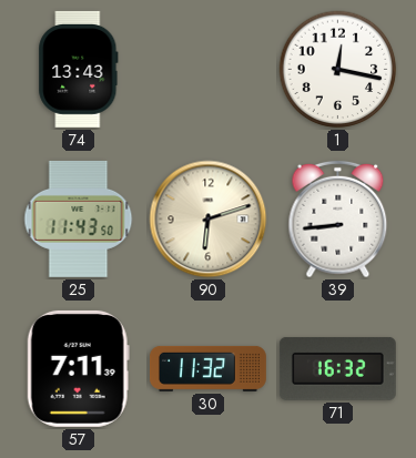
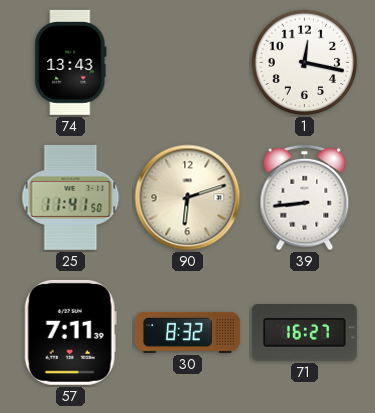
25: 11:43 -> 11:41 (71, 197)
30: 11:32 -> 8:32 (187, 332)
71: 16:32 -> 16:27 (304, 332)
